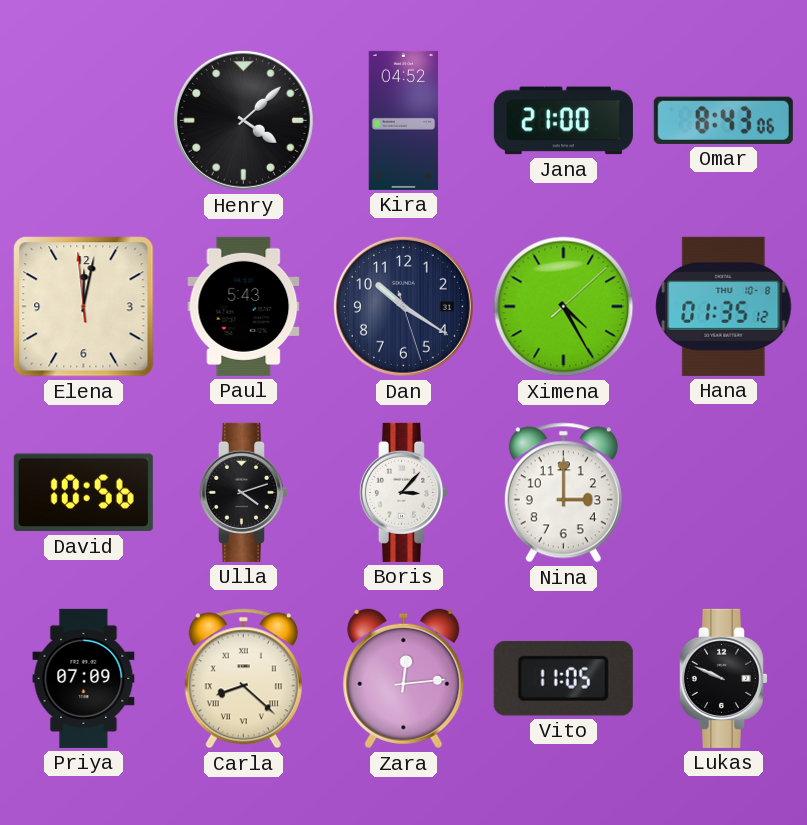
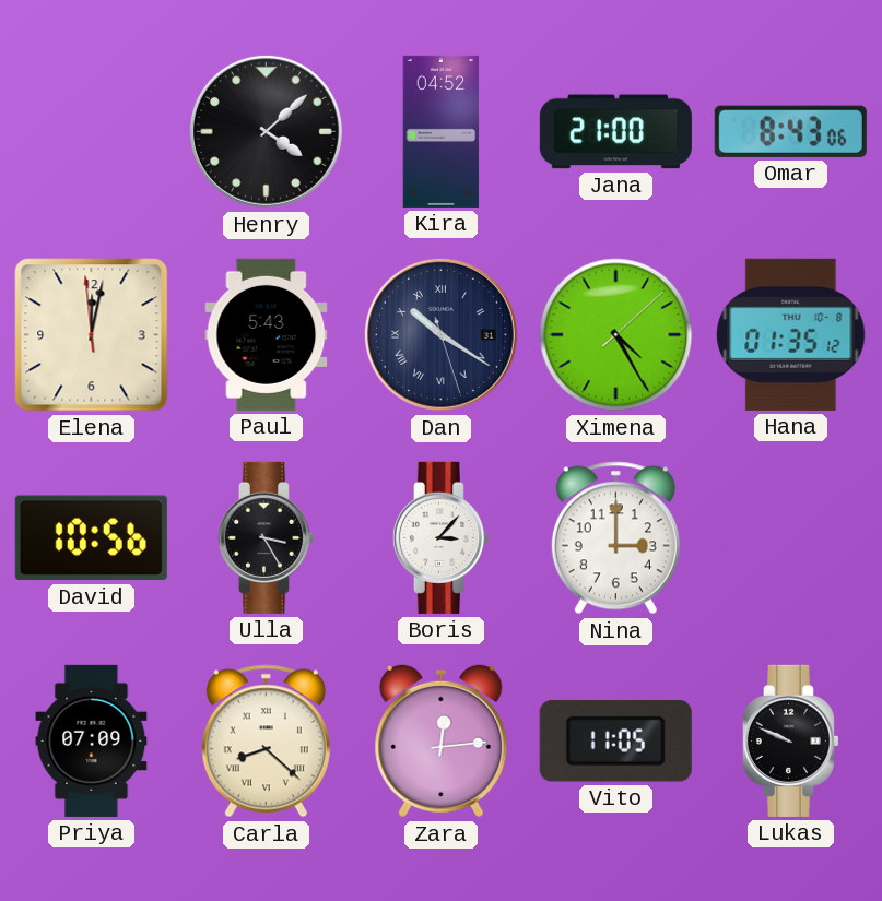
Dan numerals: Arabic -> Roman (440, 334)
Ulla: 4:12 -> 3:25 (266, 537)
